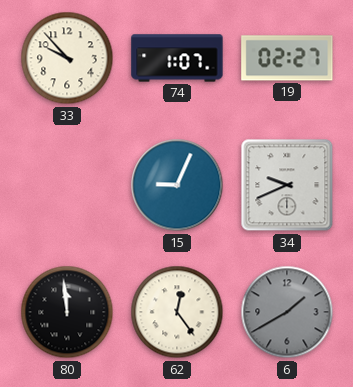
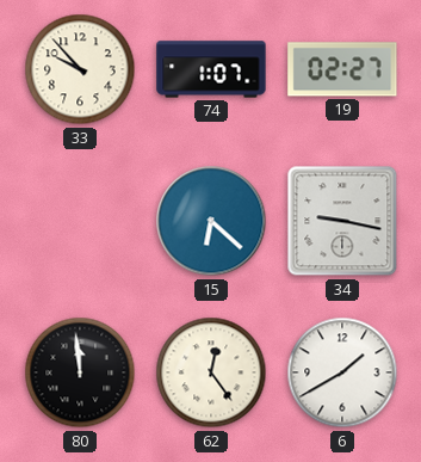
15: 9:04 -> 6:22 (211, 221)
34: 9:41 -> 9:17 (342, 221)
6 dial: grey -> white (342, 372)
